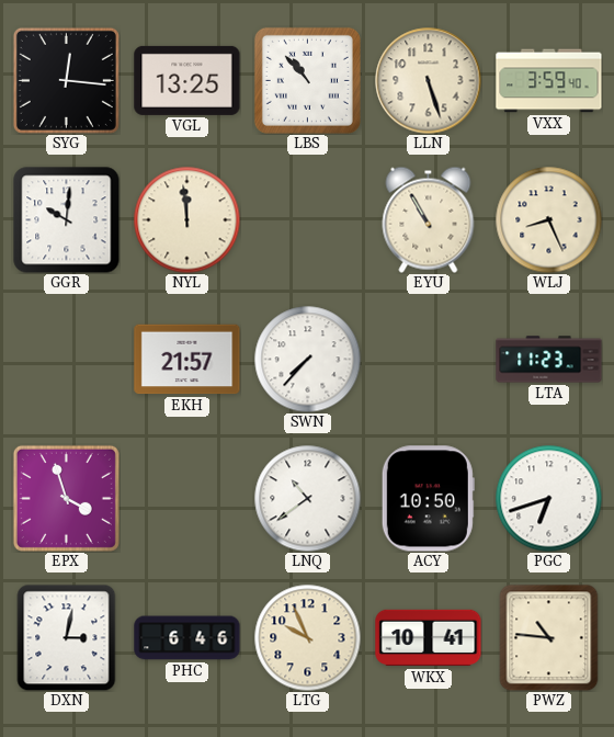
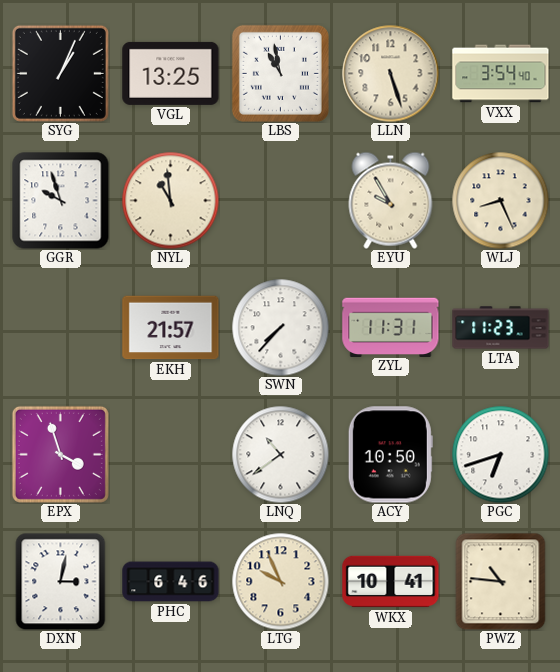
SYG: 12:16 -> 1:04 (60, 73)
LBS: 10:53 -> 10:58 (280, 73)
VXX: 3:59 -> 3:54 (501, 74)
GGR: 10:01 -> 9:57 (61, 201)
NYL: 11:59 -> 10:59 (170, 200)
EYU: 10:55 -> 9:55 (391, 200)
ZYL: none -> 11:31 (391, 327)
